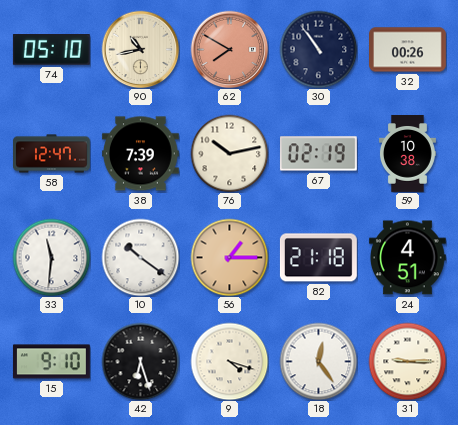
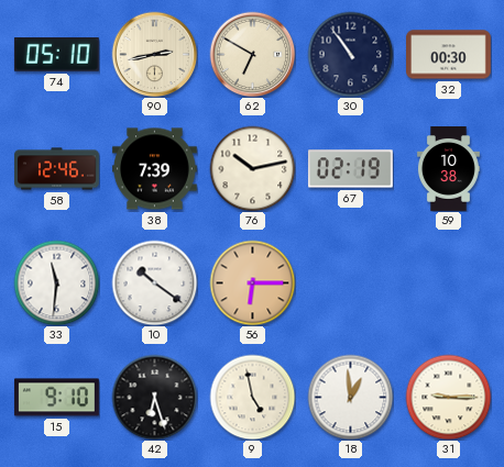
90: 10:43 -> 2:43 (154, 54)
62: 7:50 -> 6:50 (252, 54)
62 dial: salmon -> cream (252, 54)
32: 00:26 -> 00:30 (449, 55)
58: 12:47 -> 12:46 (57, 169)
56: 1:15 -> 6:15 (252, 282)
82: 21:18 -> none (318, 258)
24: 4:51 -> none (407, 258)
9: 4:18 -> 4:58 (252, 397)
18: 12:24 -> 12:59 (350, 397)
